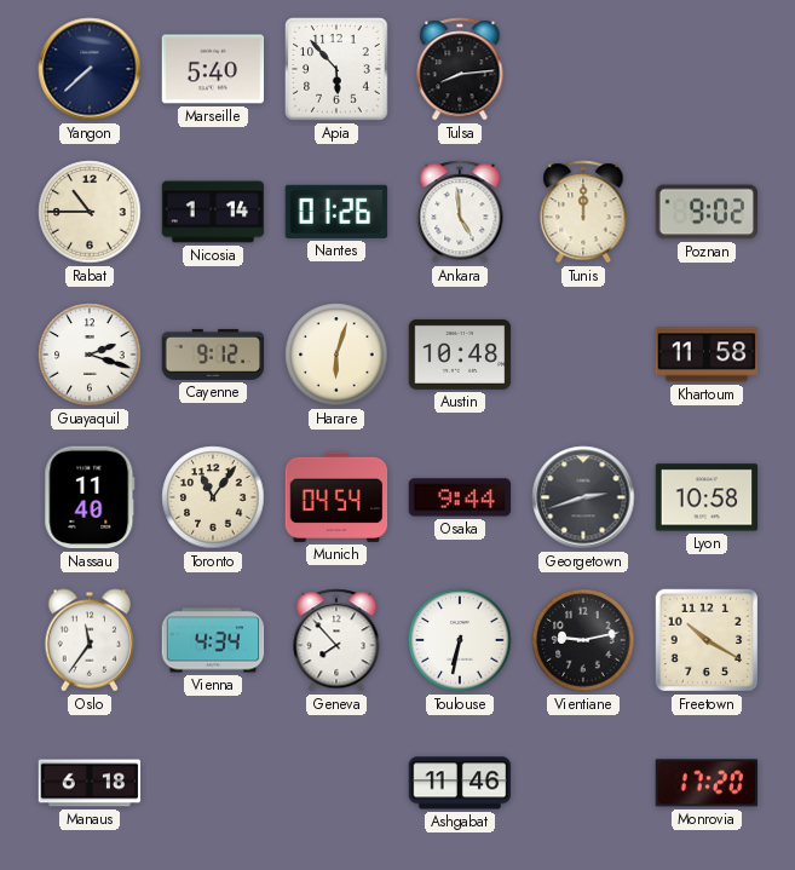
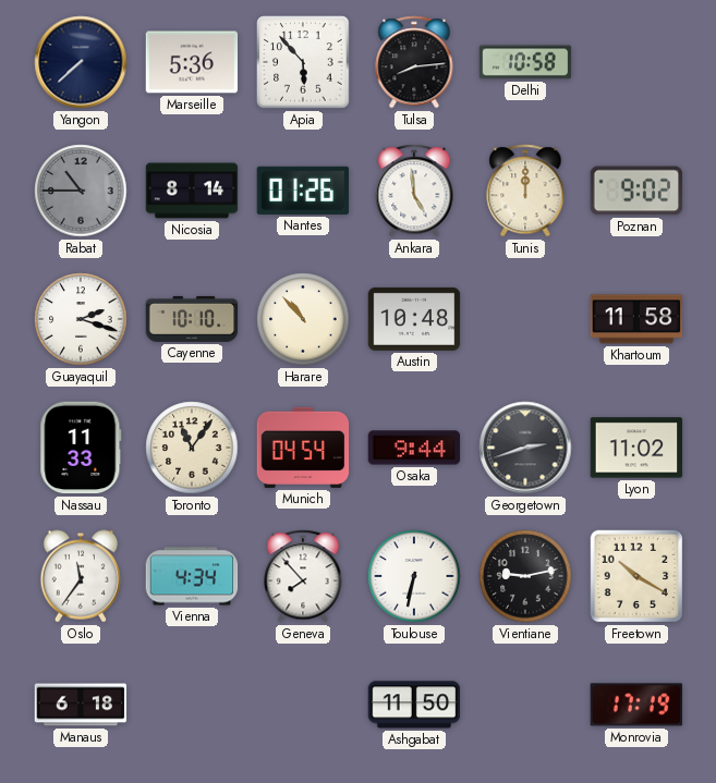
Marseille: 5:40 -> 5:36 (192, 62)
Delhi: none -> 10:58 (525, 62)
Rabat dial: cream -> grey (81, 191)
Nicosia: 1:14 -> 8:14 (192, 191)
Cayenne: 9:12 -> 10:10 (192, 319)
Harare: 6:03 -> 10:53 (303, 319)
Nassau: 11:40 -> 11:33 (81, 448)
Lyon: 10:58 -> 11:02 (636, 448)
Ashgabat: 11:46 -> 11:50 (414, 705)
Monrovia: 17:20 -> 17:19 (636, 705)
